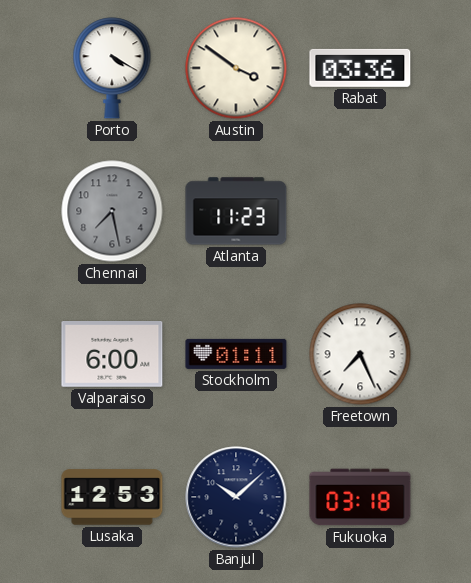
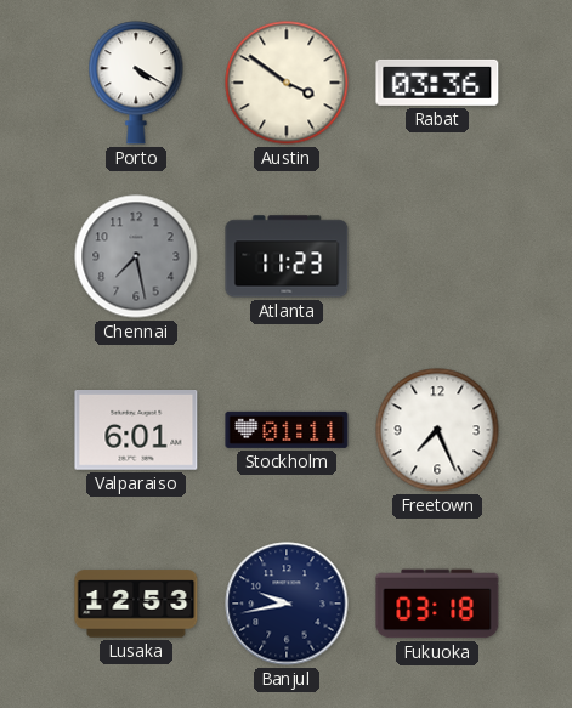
Valparaiso: 6:00 -> 6:01 (136, 430)
Banjul: 10:08 -> 9:43 (287, 604)
